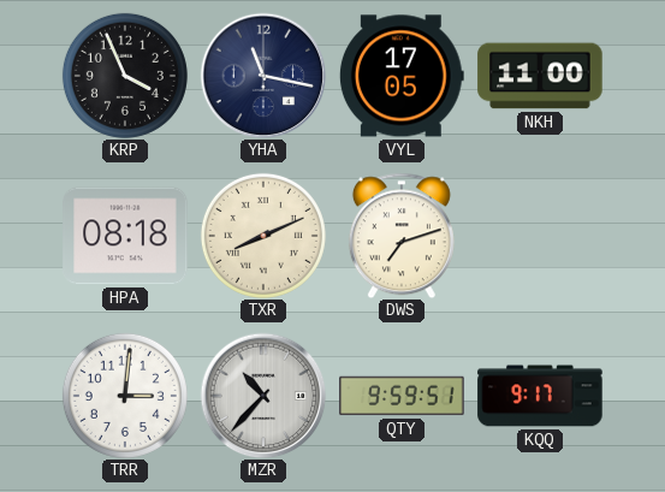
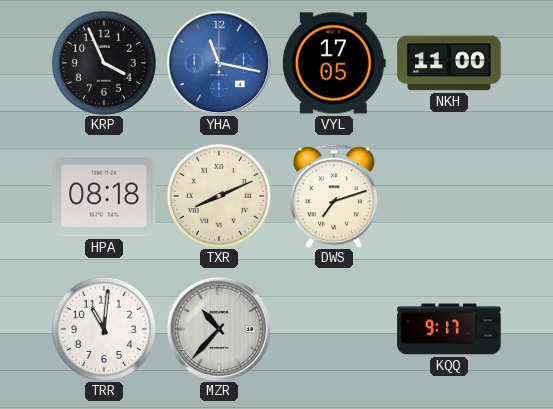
YHA dial: navy -> blue (219, 63)
TRR: 3:01 -> 11:01 (104, 329)
QTY: 9:59 -> none (402, 396)
